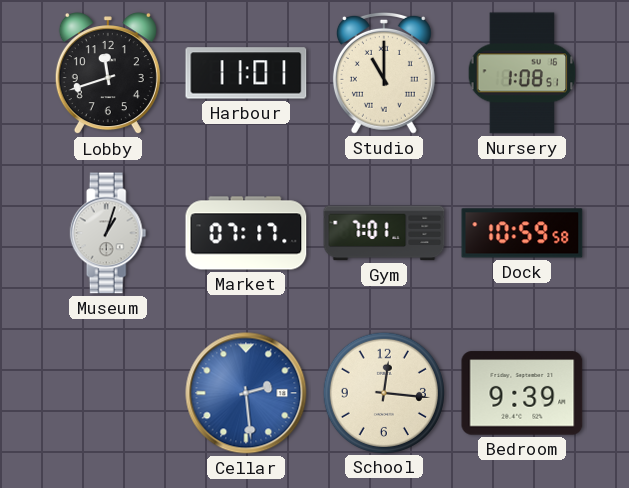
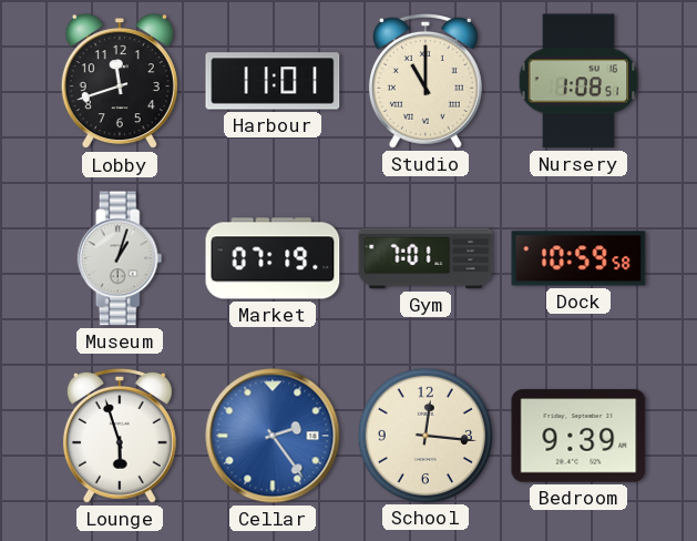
Market: 07:17 -> 07:19 (273, 258)
Lounge: none -> 5:57 (120, 436)
Cellar: 2:29 -> 2:24 (273, 436)
